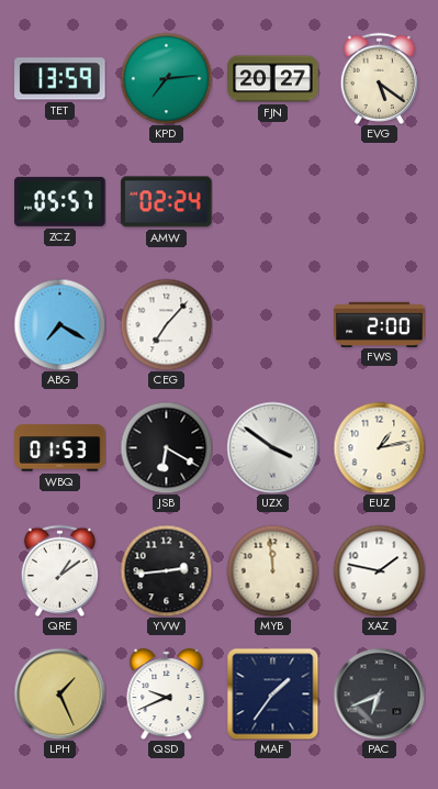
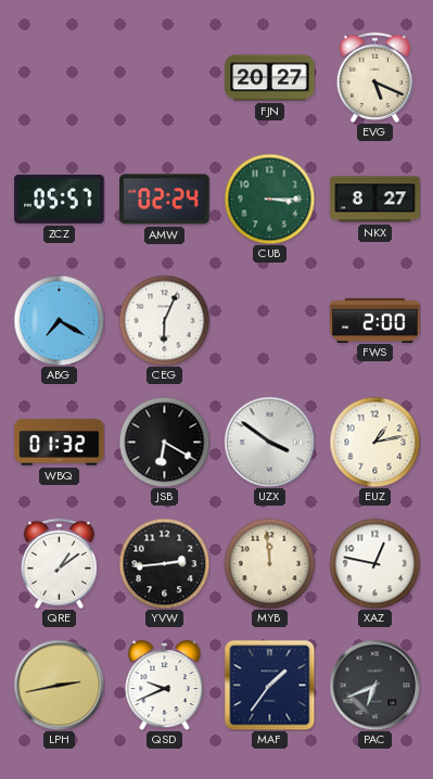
TET: 13:59 -> none (60, 79)
KPD: 7:14 -> none (166, 78)
EVG: 5:21 -> 5:19 (374, 77)
CUB: none -> 3:15 (269, 199)
NKX: none -> 8:27 (375, 200)
CEG: 7:07 -> 6:04 (164, 320)
WBQ: 01:53 -> 01:32 (60, 443)
XAZ: 1:47 -> 12:47 (374, 563)
LPH: 1:26 -> 2:43 (59, 685)
